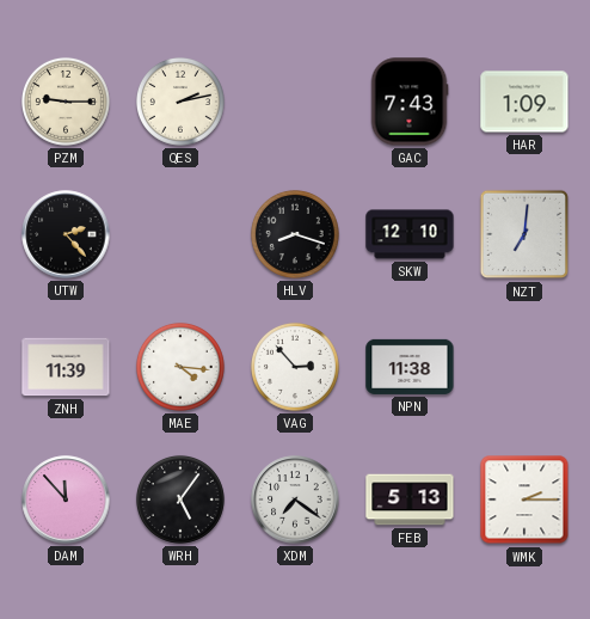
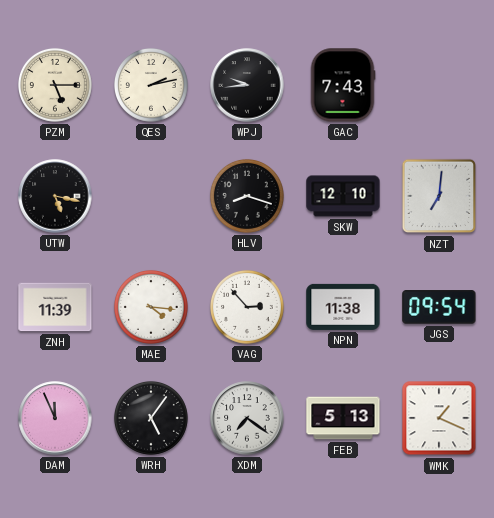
PZM: 9:15 -> 5:15 (55, 85)
WPJ: none -> 9:44 (247, 85)
HAR: 1:09 -> none (524, 102)
UTW: 2:23 -> 5:17 (55, 196)
JGS: none -> 09:54 (439, 307)
DAM: 11:53 -> 11:56 (55, 418)
WMK: 2:15 -> 1:19 (439, 418)
